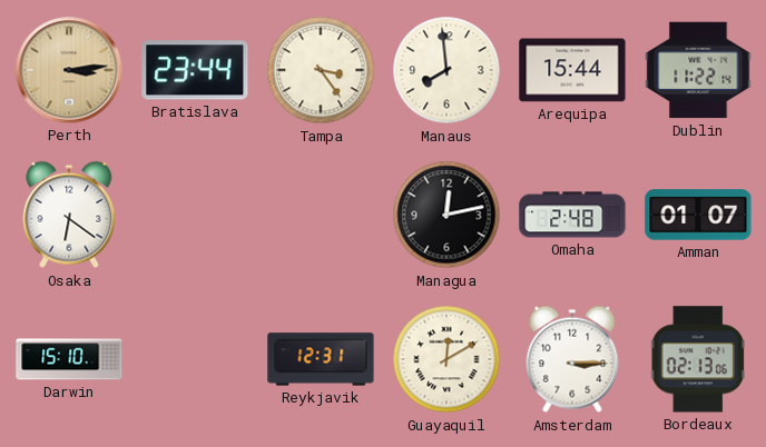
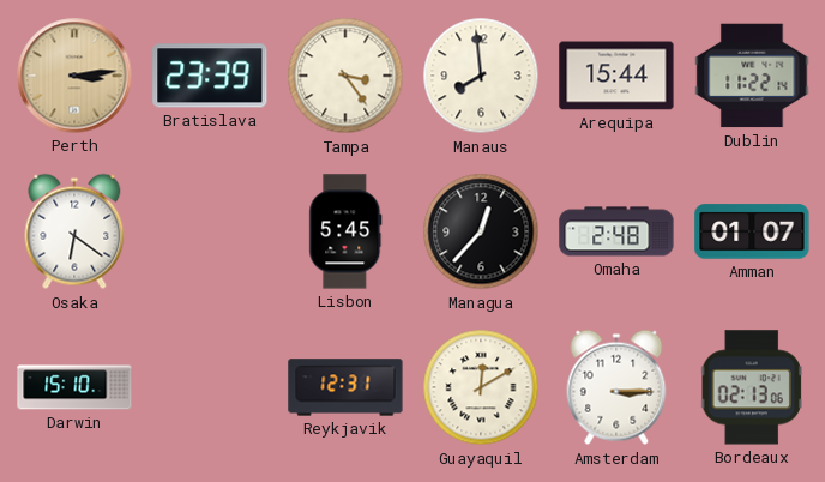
Bratislava: 23:44 -> 23:39 (210, 76)
Lisbon: none -> 5:45 (345, 231)
Managua: 12:13 -> 12:37 (481, 231)
